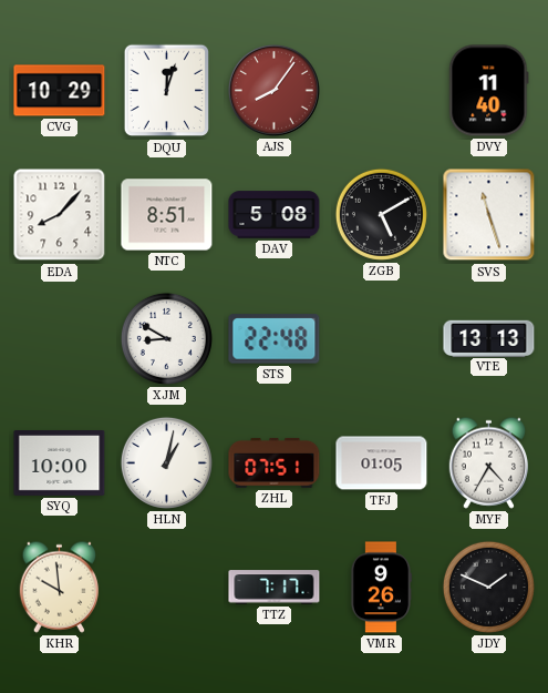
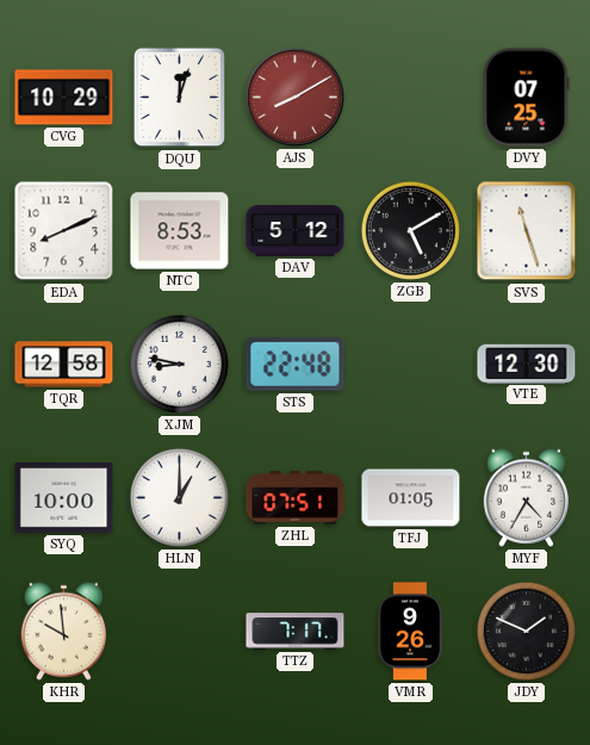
AJS: 8:06 -> 8:10 (294, 97)
DVY: 11:40 -> 07:25 (527, 98)
EDA: 8:07 -> 8:11 (64, 231)
NTC: 8:51 -> 8:53 (180, 231)
DAV: 5:08 -> 5:12 (296, 231)
TQR: none -> 12:58 (64, 365)
XJM: 8:50 -> 8:47 (179, 364)
VTE: 13:13 -> 12:30 (527, 364)
HLN: 1:02 -> 1:00 (179, 497)
